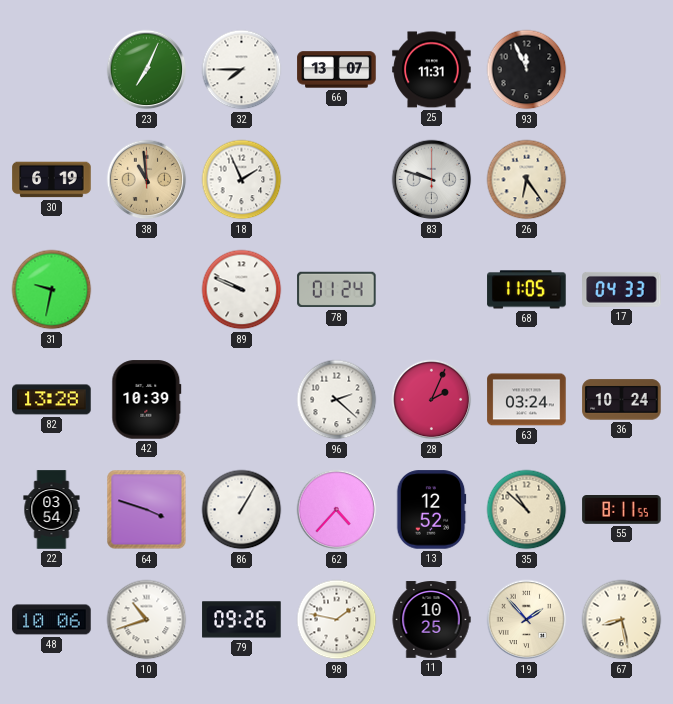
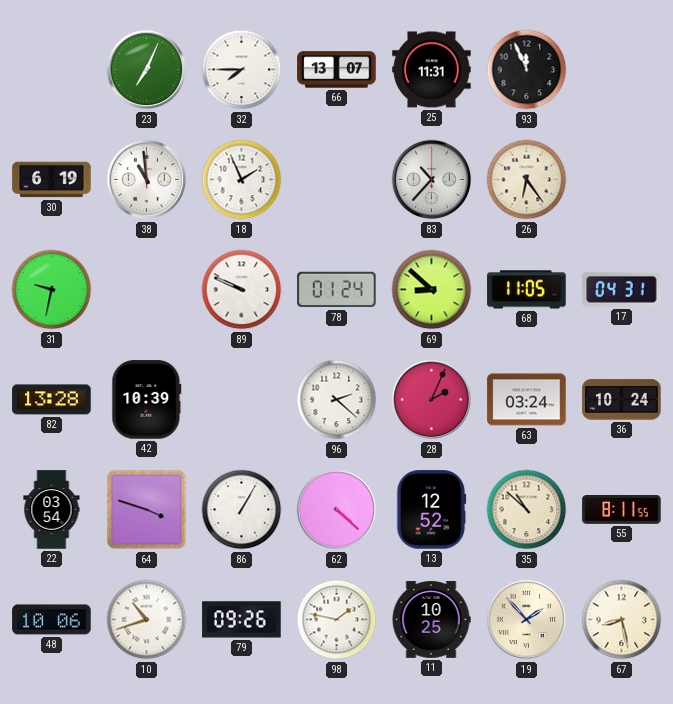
38 dial: champagne -> white (147, 180)
83: 9:48 -> 10:37 (432, 180)
69: none -> 8:52 (432, 290)
17: 04:33 -> 04:31 (622, 289)
62: 4:37 -> 4:22 (337, 510)
